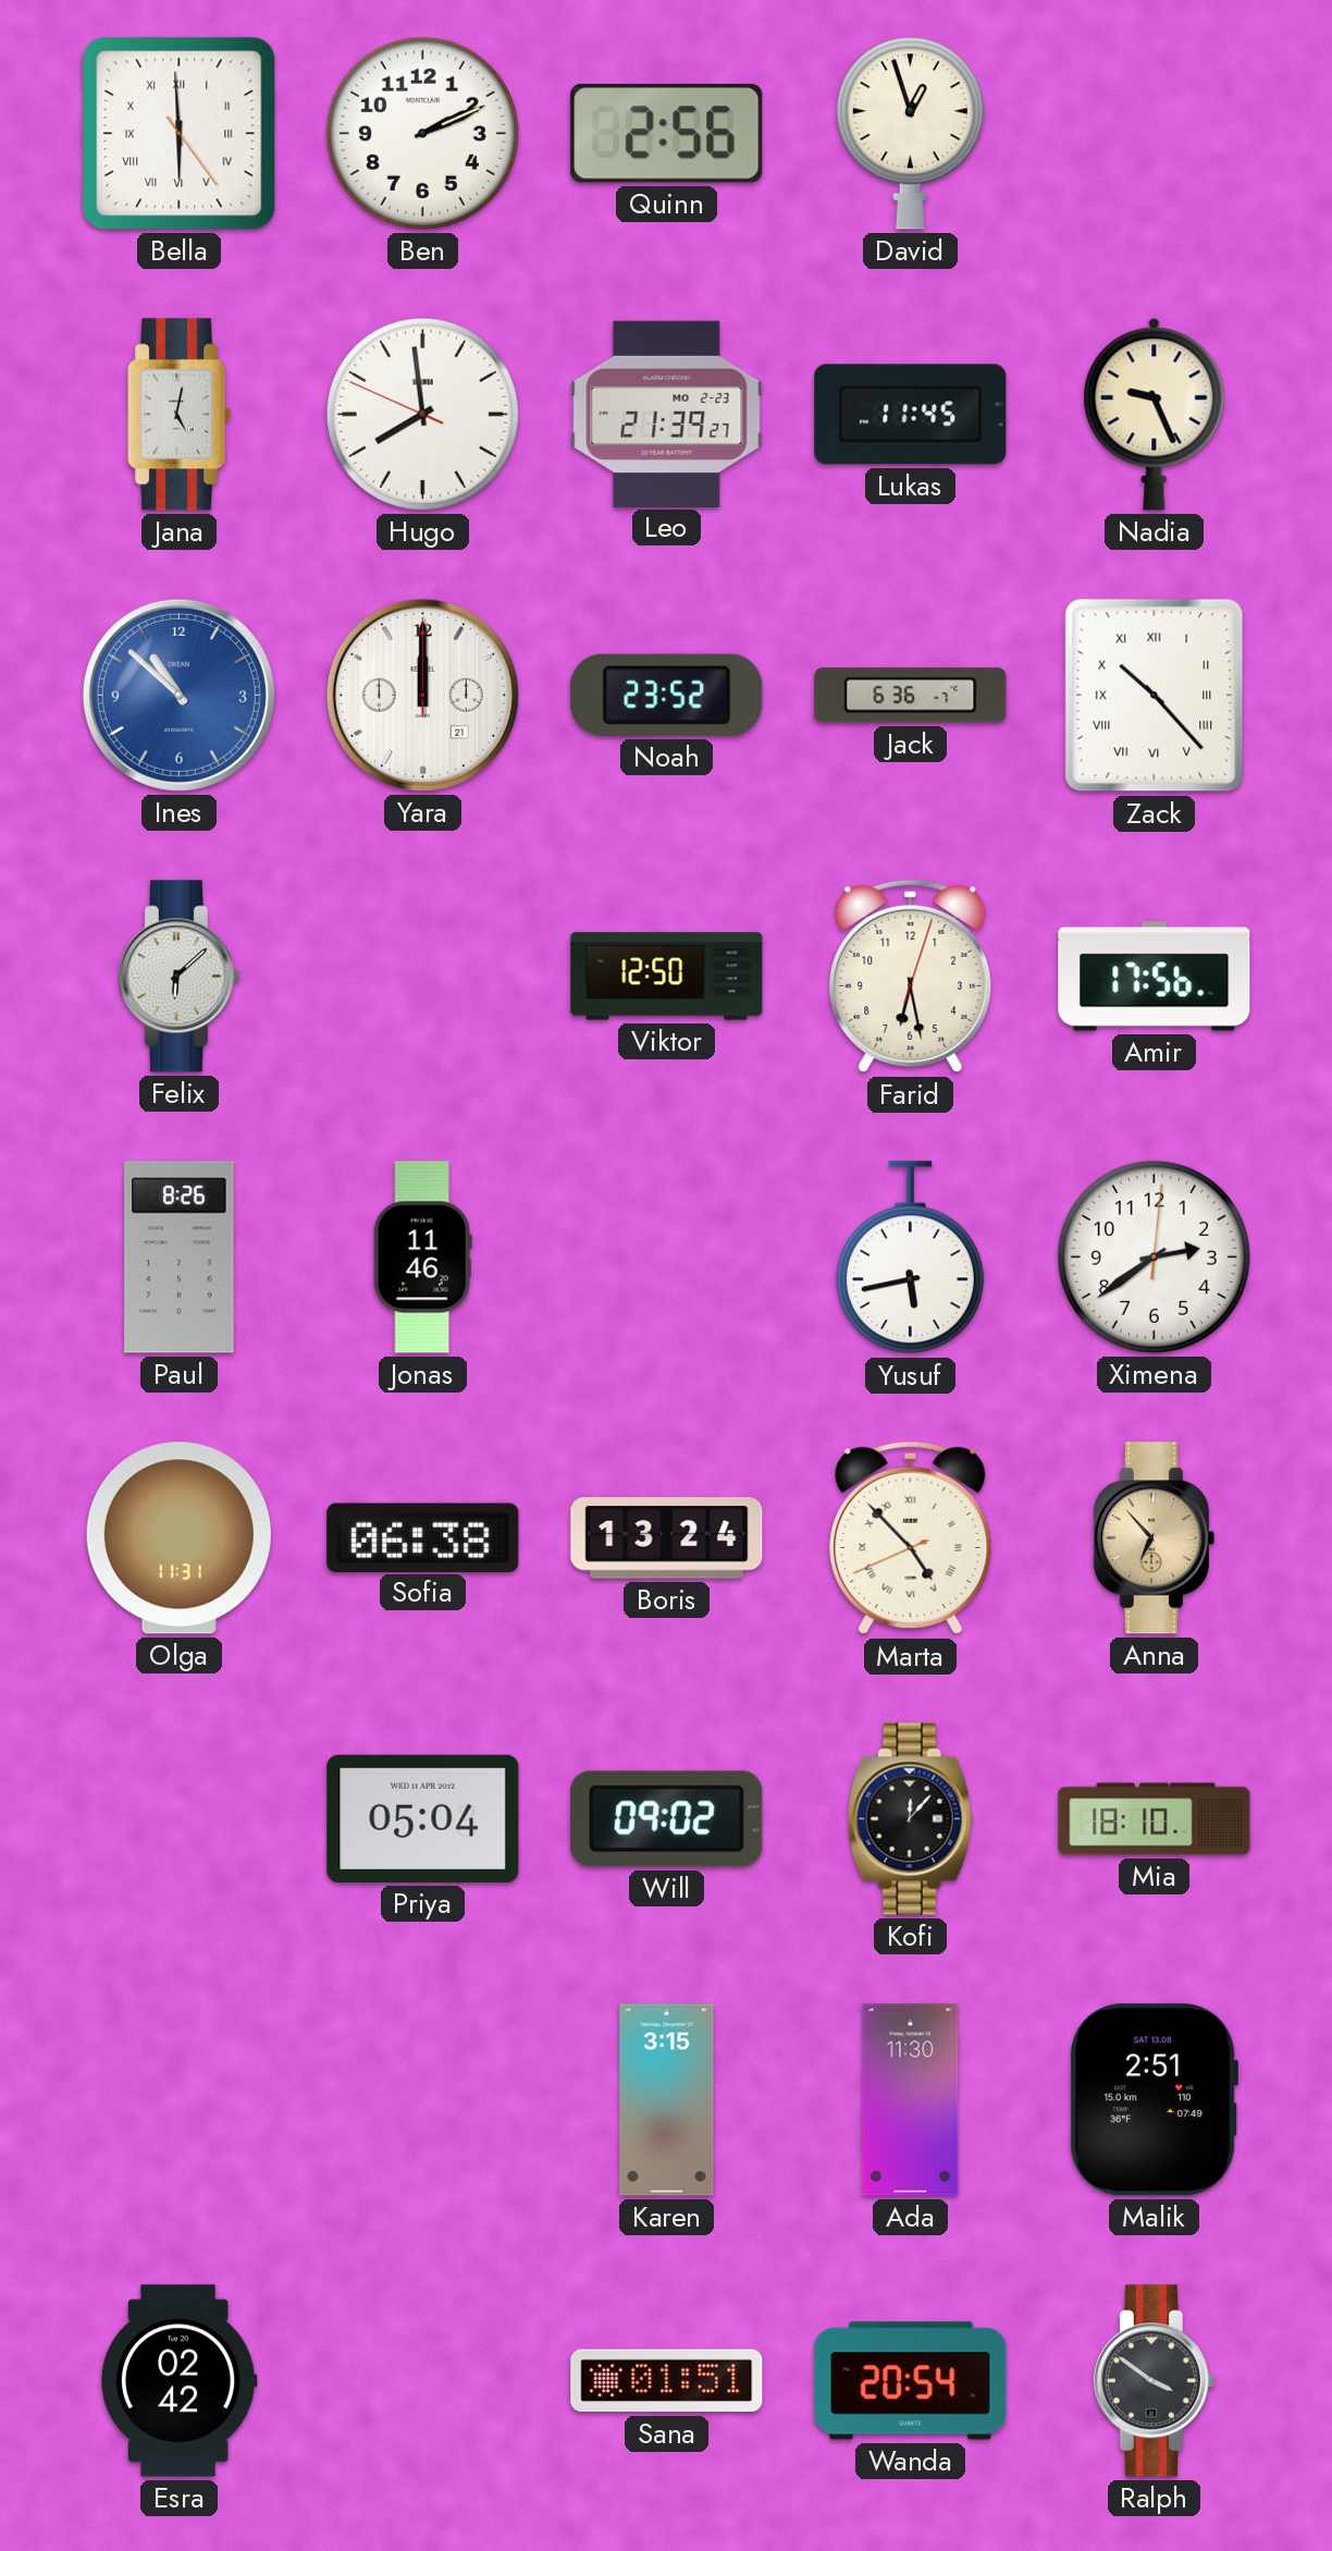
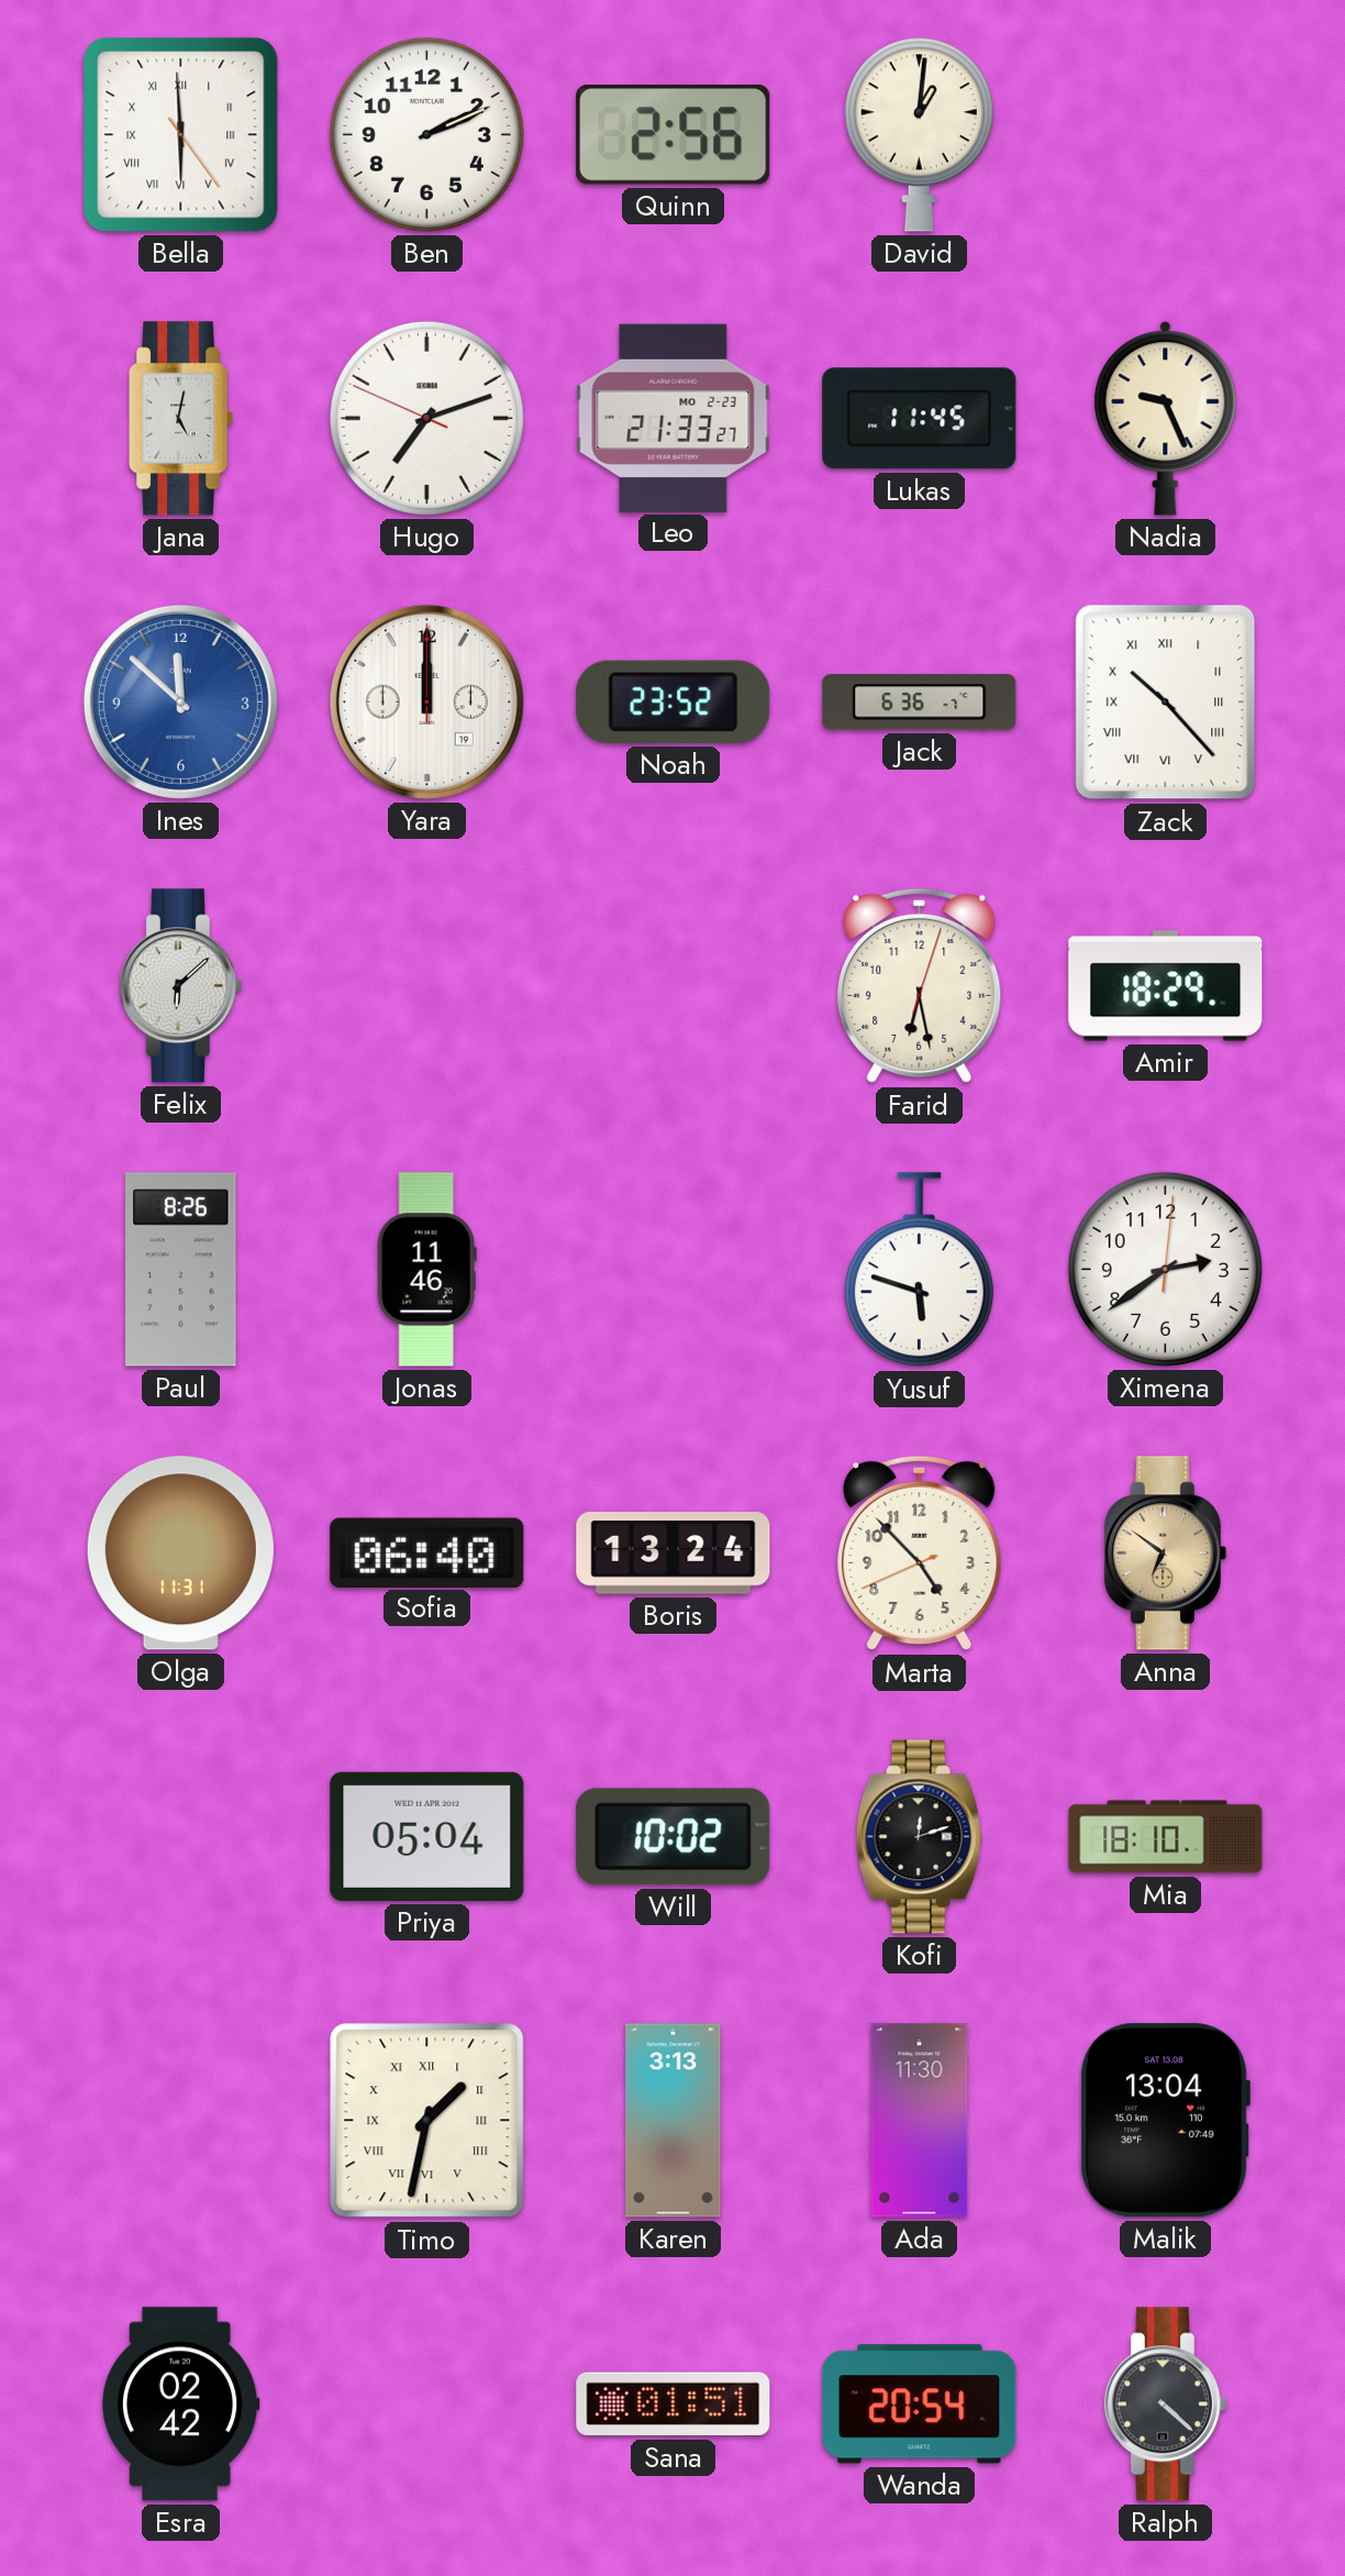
David: 12:57 -> 1:01 (919, 134)
Hugo: 7:58 -> 7:11 (426, 418)
Leo: 21:39 -> 21:33 (674, 418)
Ines: 10:52 -> 11:52 (180, 701)
Yara date: 21 -> 19 (426, 701)
Viktor: 12:50 -> none (667, 977)
Amir: 17:56 -> 18:29 (1166, 986)
Yusuf: 5:43 -> 5:48 (919, 1270)
Sofia: 06:38 -> 06:40 (427, 1552)
Marta numerals: Roman -> Arabic (920, 1554)
Anna: 6:53 -> 6:51 (1165, 1554)
Will: 09:02 -> 10:02 (674, 1837)
Kofi: 12:07 -> 12:12 (919, 1837)
Timo: none -> 1:32 (427, 2121)
Karen: 3:15 -> 3:13 (674, 2121)
Malik: 2:51 -> 13:04 (1165, 2121)
Ralph: 3:51 -> 4:22 (1165, 2404)
